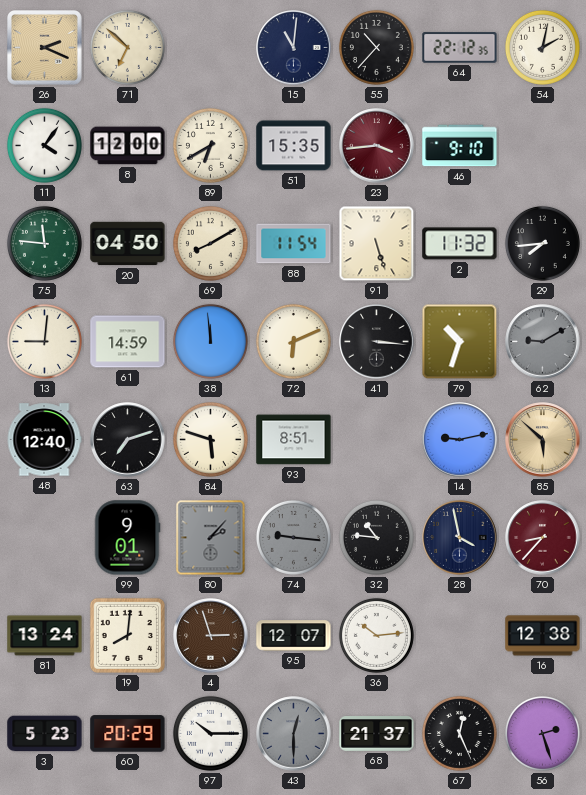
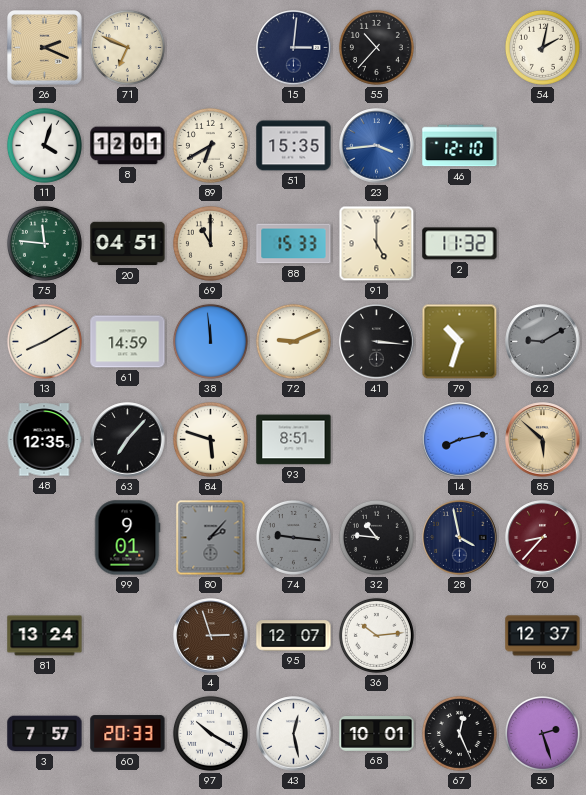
71: 6:52 -> 6:49 (127, 47)
15: 11:01 -> 3:01 (294, 48)
64: 22:12 -> none (460, 48)
11: 4:06 -> 4:03 (44, 145)
8: 12:00 -> 12:01 (128, 146)
23 dial: burgundy -> blue (377, 146)
46: 9:10 -> 12:10 (460, 146)
20: 04:50 -> 04:51 (128, 244)
69: 8:10 -> 11:00 (210, 243)
88: 11:54 -> 15:33 (294, 244)
91: 5:27 -> 5:00 (377, 244)
29: 7:44 -> none (542, 243)
13: 9:01 -> 8:10 (44, 341)
72: 6:11 -> 9:11 (293, 341)
48: 12:40 -> 12:35 (44, 440)
63: 7:12 -> 7:07 (128, 440)
14: 9:13 -> 8:13 (460, 440)
19: 8:01 -> none (127, 635)
16: 12:38 -> 12:37 (543, 636)
3: 5:23 -> 7:57 (45, 734)
60: 20:29 -> 20:33 (128, 734)
97: 10:15 -> 10:20 (210, 733)
43: 12:30 -> 12:28 (294, 734)
43 dial: grey -> white (294, 734)
68: 21:37 -> 10:01 (377, 734)
